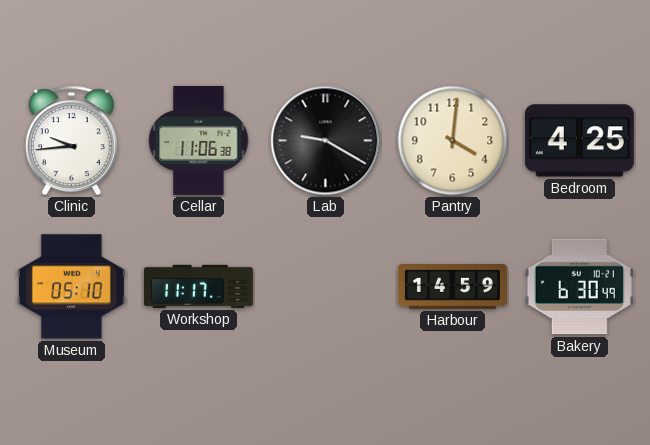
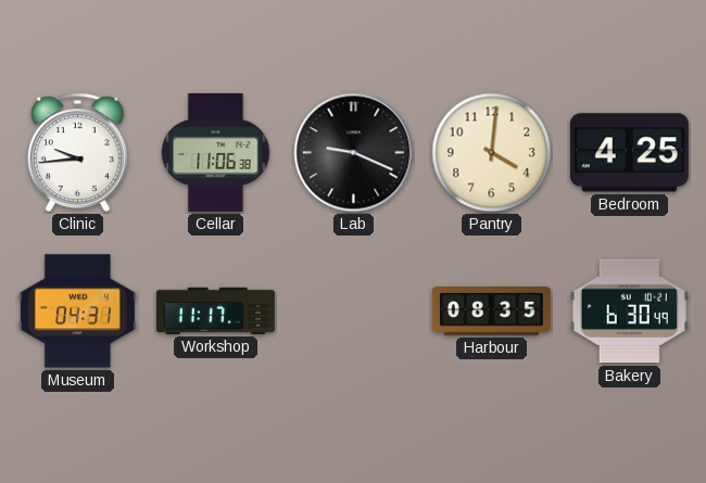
Lab: 9:20 -> 9:19 (354, 153)
Museum: 05:10 -> 04:31 (77, 312)
Harbour: 14:59 -> 08:35 (491, 312)
